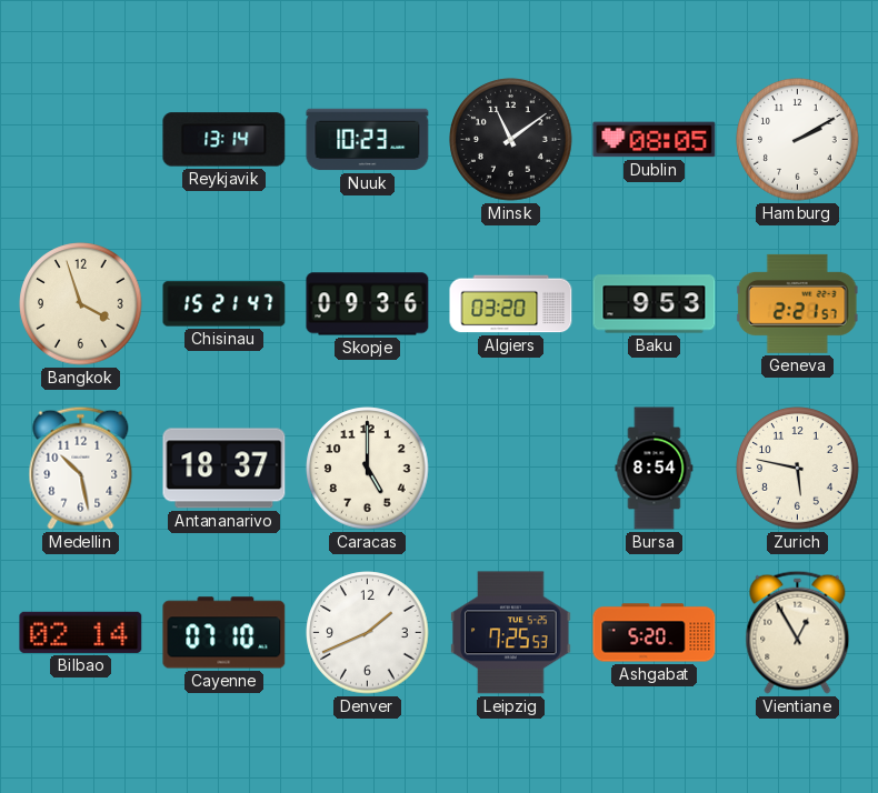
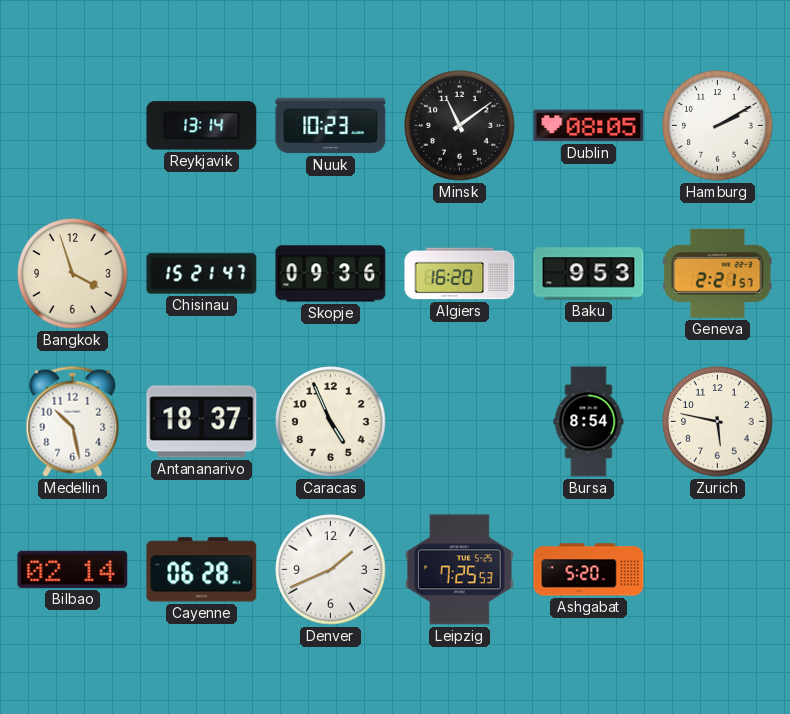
Algiers: 03:20 -> 16:20 (460, 274)
Caracas: 5:00 -> 4:56 (331, 422)
Cayenne: 07:10 -> 06:28 (202, 570)
Vientiane: 12:55 -> none (798, 632)
